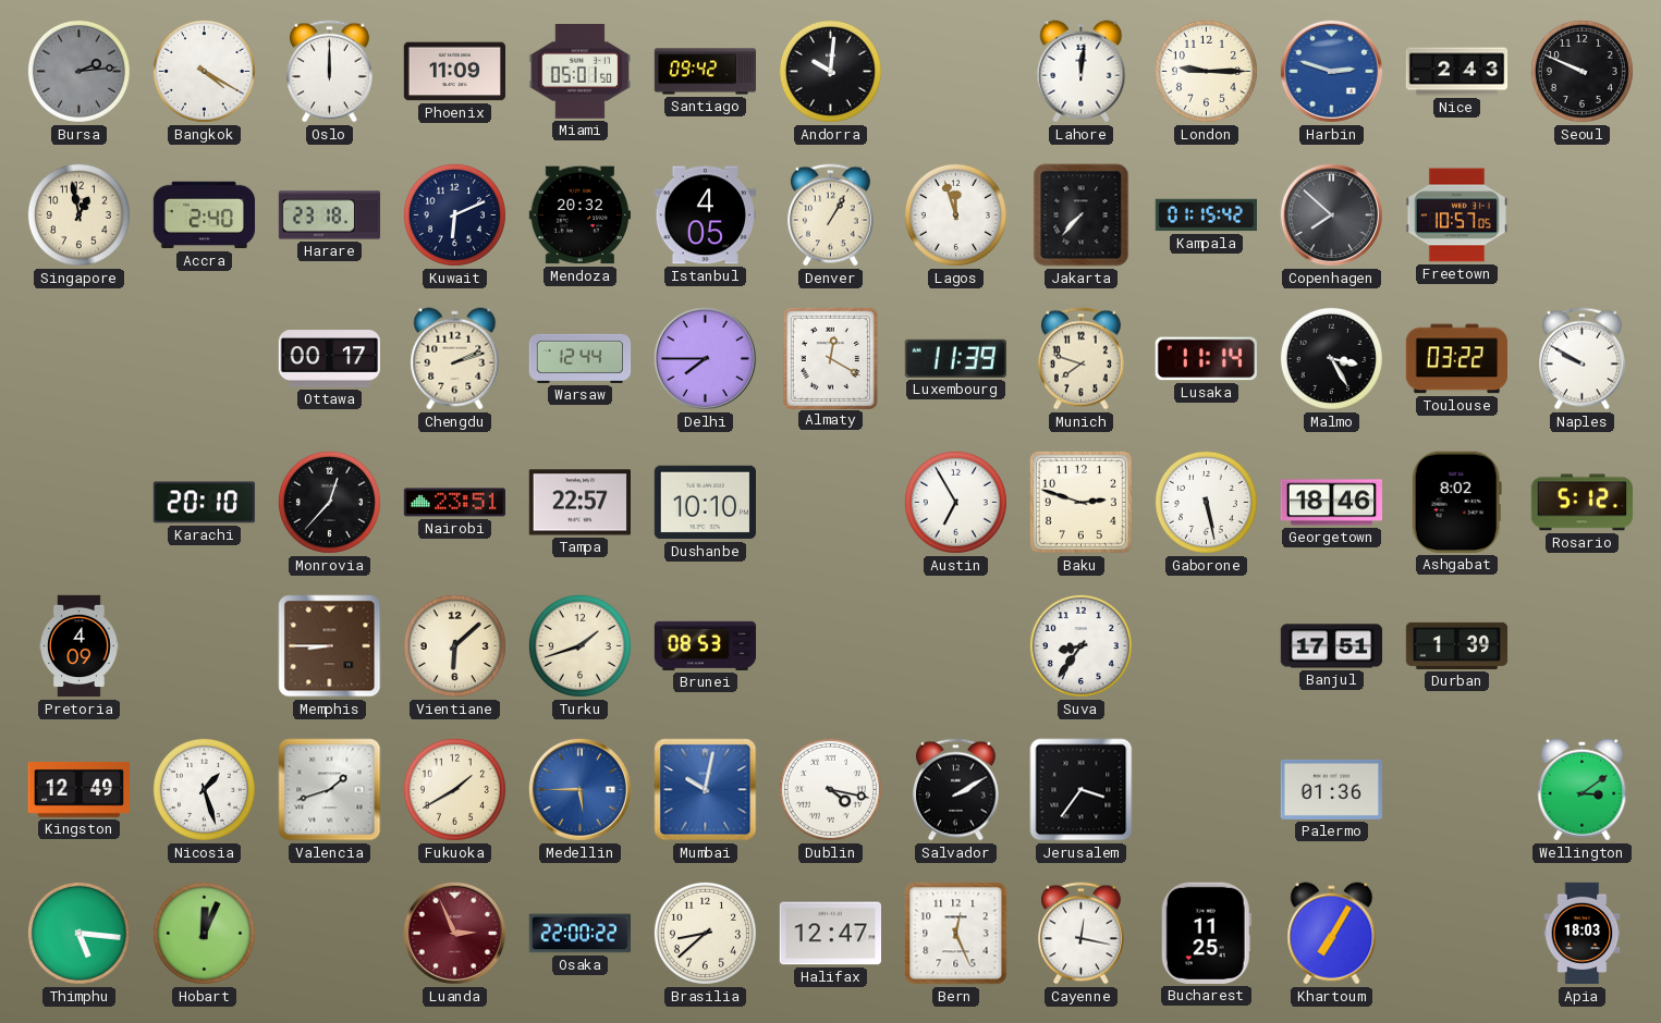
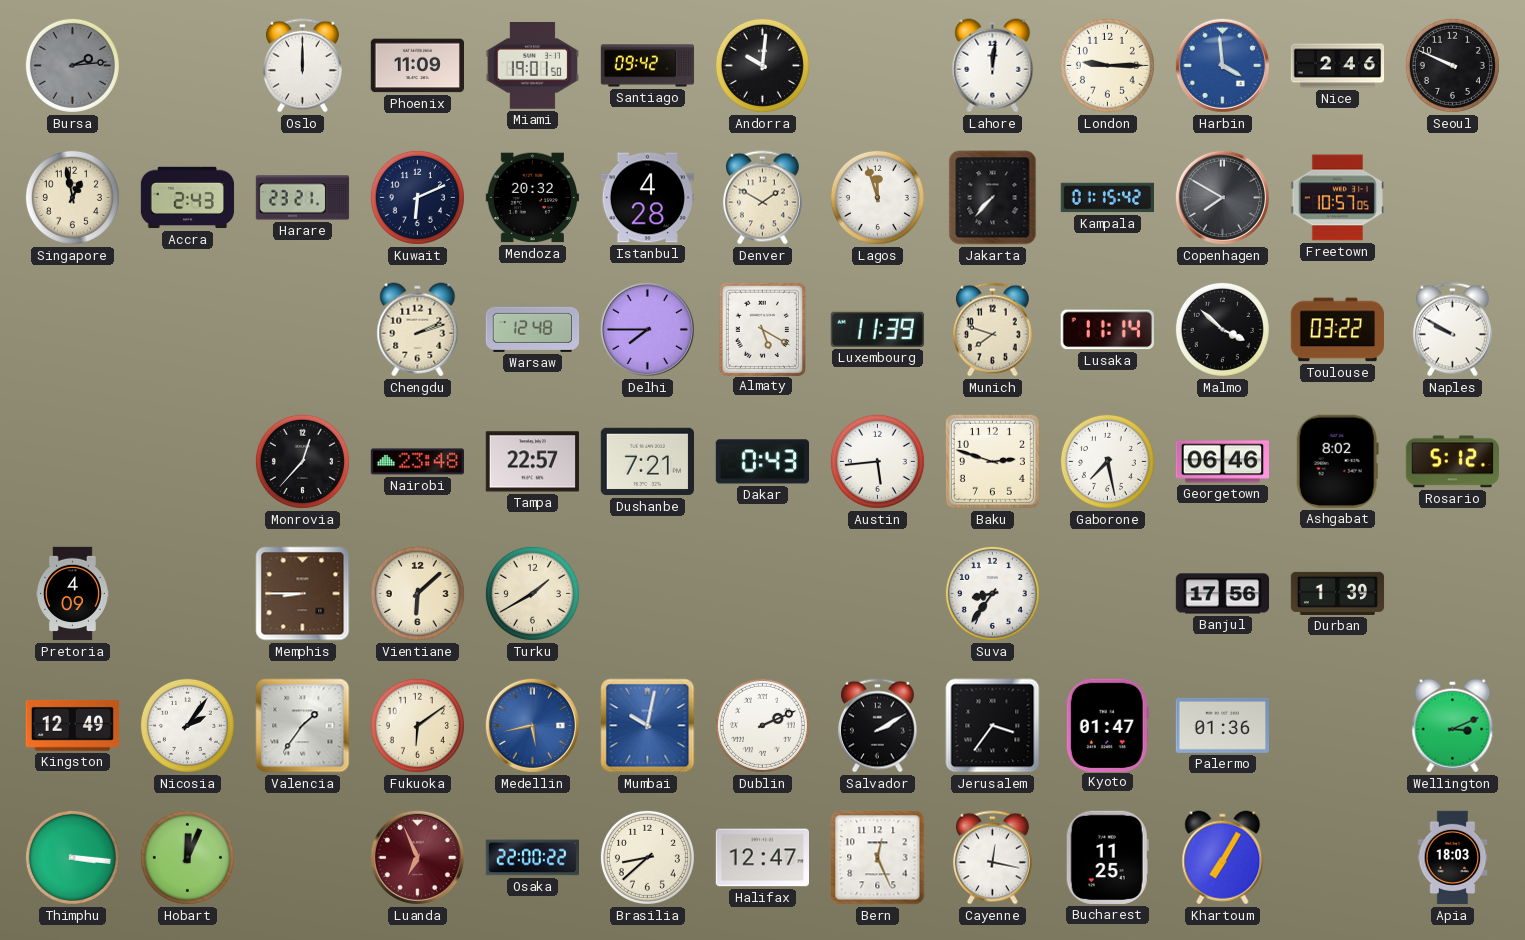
Bangkok: 4:20 -> none (204, 71)
Miami: 05:01 -> 19:01 (532, 66)
Harbin: 2:48 -> 3:59 (1222, 65)
Nice: 2:43 -> 2:46 (1338, 66)
Accra: 2:40 -> 2:43 (188, 198)
Harare: 23:18 -> 23:21 (303, 198)
Istanbul: 4:05 -> 4:28 (647, 198)
Denver: 1:05 -> 1:50 (762, 198)
Copenhagen: 7:52 -> 7:50 (1222, 197)
Ottawa: 00:17 -> none (330, 359)
Warsaw: 12:44 -> 12:48 (533, 329)
Almaty: 12:20 -> 5:20 (762, 329)
Malmo: 3:25 -> 3:52 (1222, 329)
Karachi: 20:10 -> none (204, 503)
Nairobi: 23:51 -> 23:48 (418, 462)
Dushanbe: 10:10 -> 7:21 (647, 462)
Dakar: none -> 0:43 (762, 462)
Austin: 6:55 -> 5:44 (877, 461)
Gaborone: 5:28 -> 7:28 (1107, 461)
Georgetown: 18:46 -> 06:46 (1222, 462)
Turku: 1:42 -> 1:40 (532, 593)
Brunei: 08:53 -> none (706, 645)
Banjul: 17:51 -> 17:56 (1223, 594)
Nicosia: 1:27 -> 2:06 (187, 725)
Valencia: 1:42 -> 1:36 (303, 726)
Fukuoka: 1:40 -> 6:09 (417, 725)
Medellin: 5:45 -> 5:43 (532, 725)
Dublin: 4:17 -> 2:11 (762, 725)
Kyoto: none -> 01:47 (1107, 725)
Wellington: 3:09 -> 3:11 (1453, 726)
Thimphu: 5:16 -> 3:16 (72, 857)
Luanda: 2:56 -> 6:56 (417, 857)
